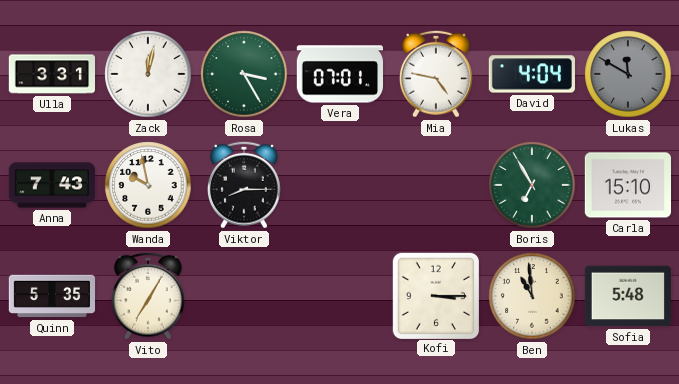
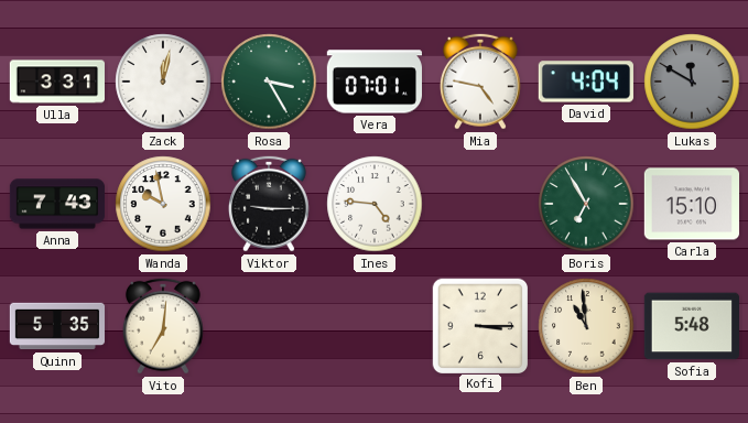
Viktor: 8:15 -> 9:15 (269, 204)
Ines: none -> 4:46 (375, 204)
Vito: 7:05 -> 7:01 (163, 326)
